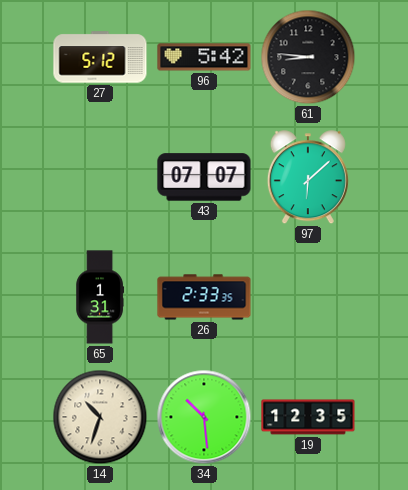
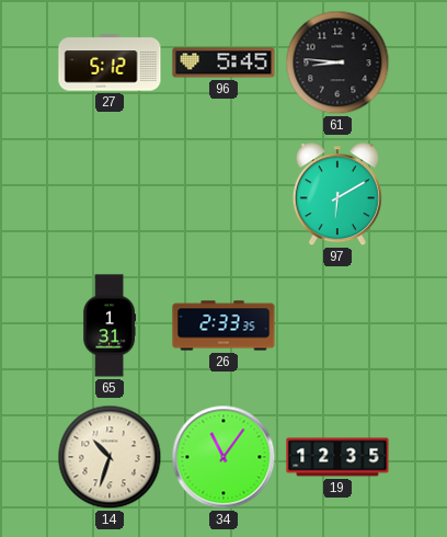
96: 5:42 -> 5:45 (224, 62)
43: 07:07 -> none (204, 177)
97: 6:08 -> 6:10 (337, 195)
34: 10:29 -> 11:06 (224, 457)
